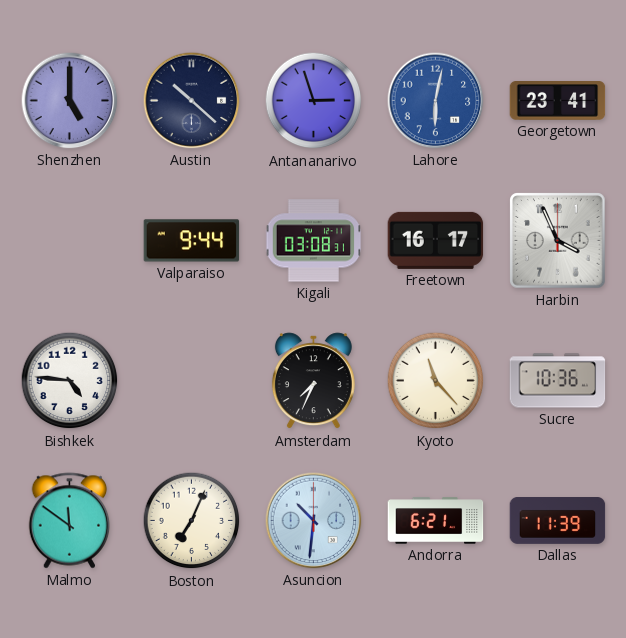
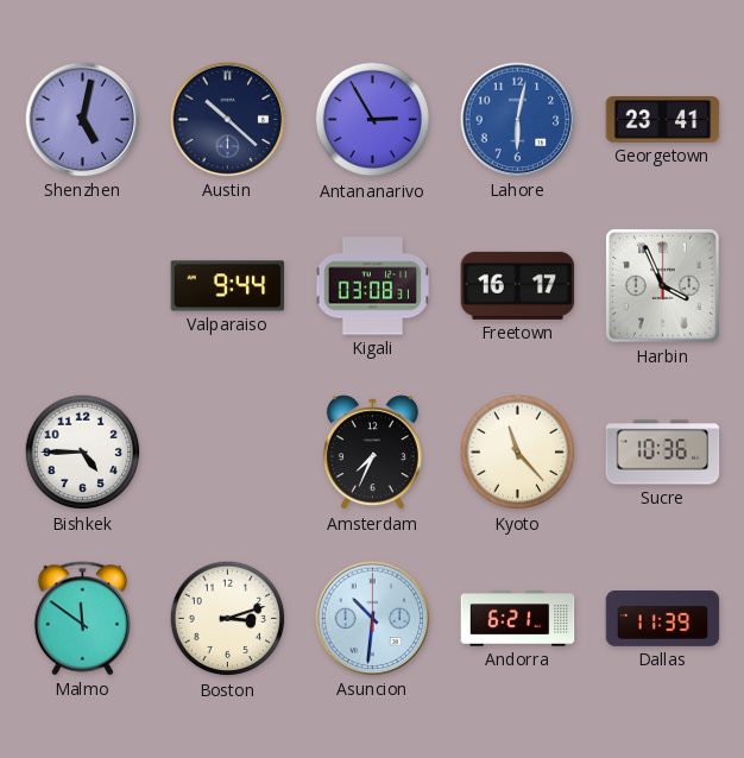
Shenzhen: 5:00 -> 5:02 (83, 120)
Antananarivo: 2:57 -> 2:55 (373, 120)
Bishkek: 4:46 -> 4:45 (83, 453)
Boston: 7:04 -> 3:12 (228, 619)
